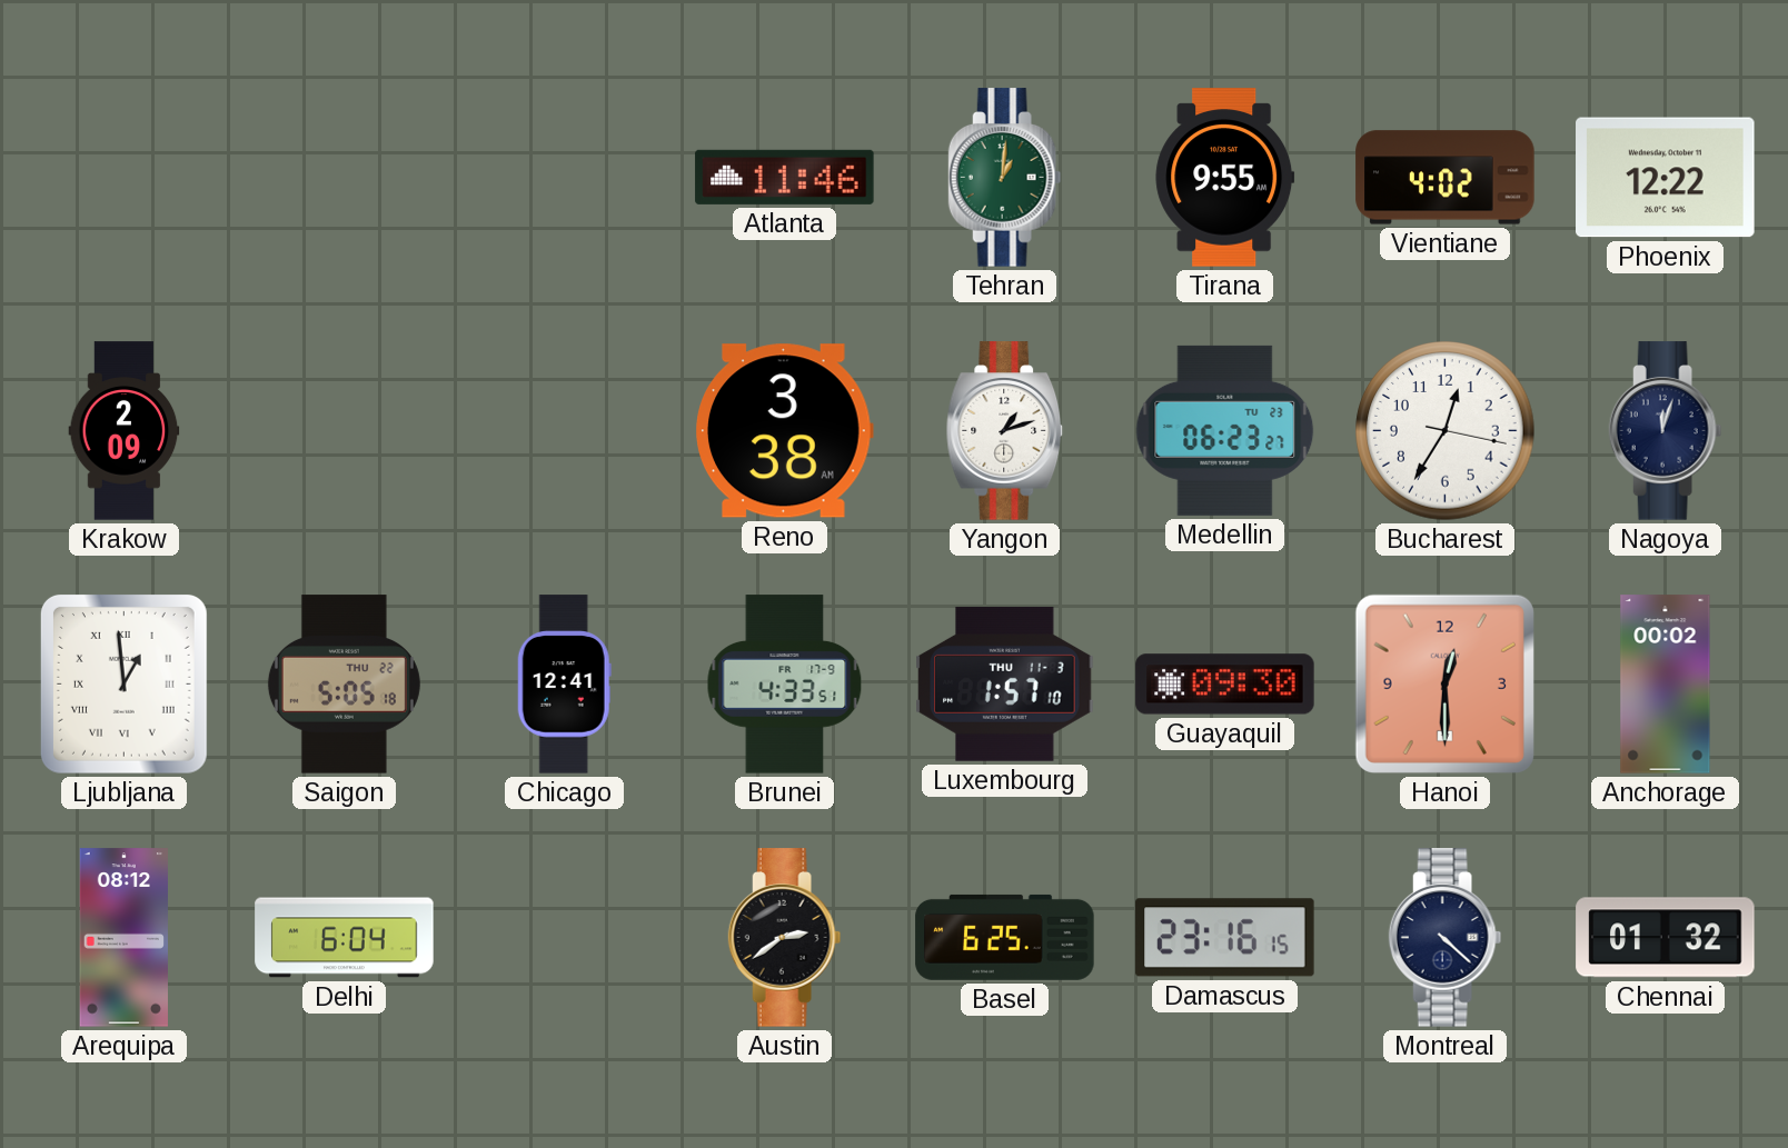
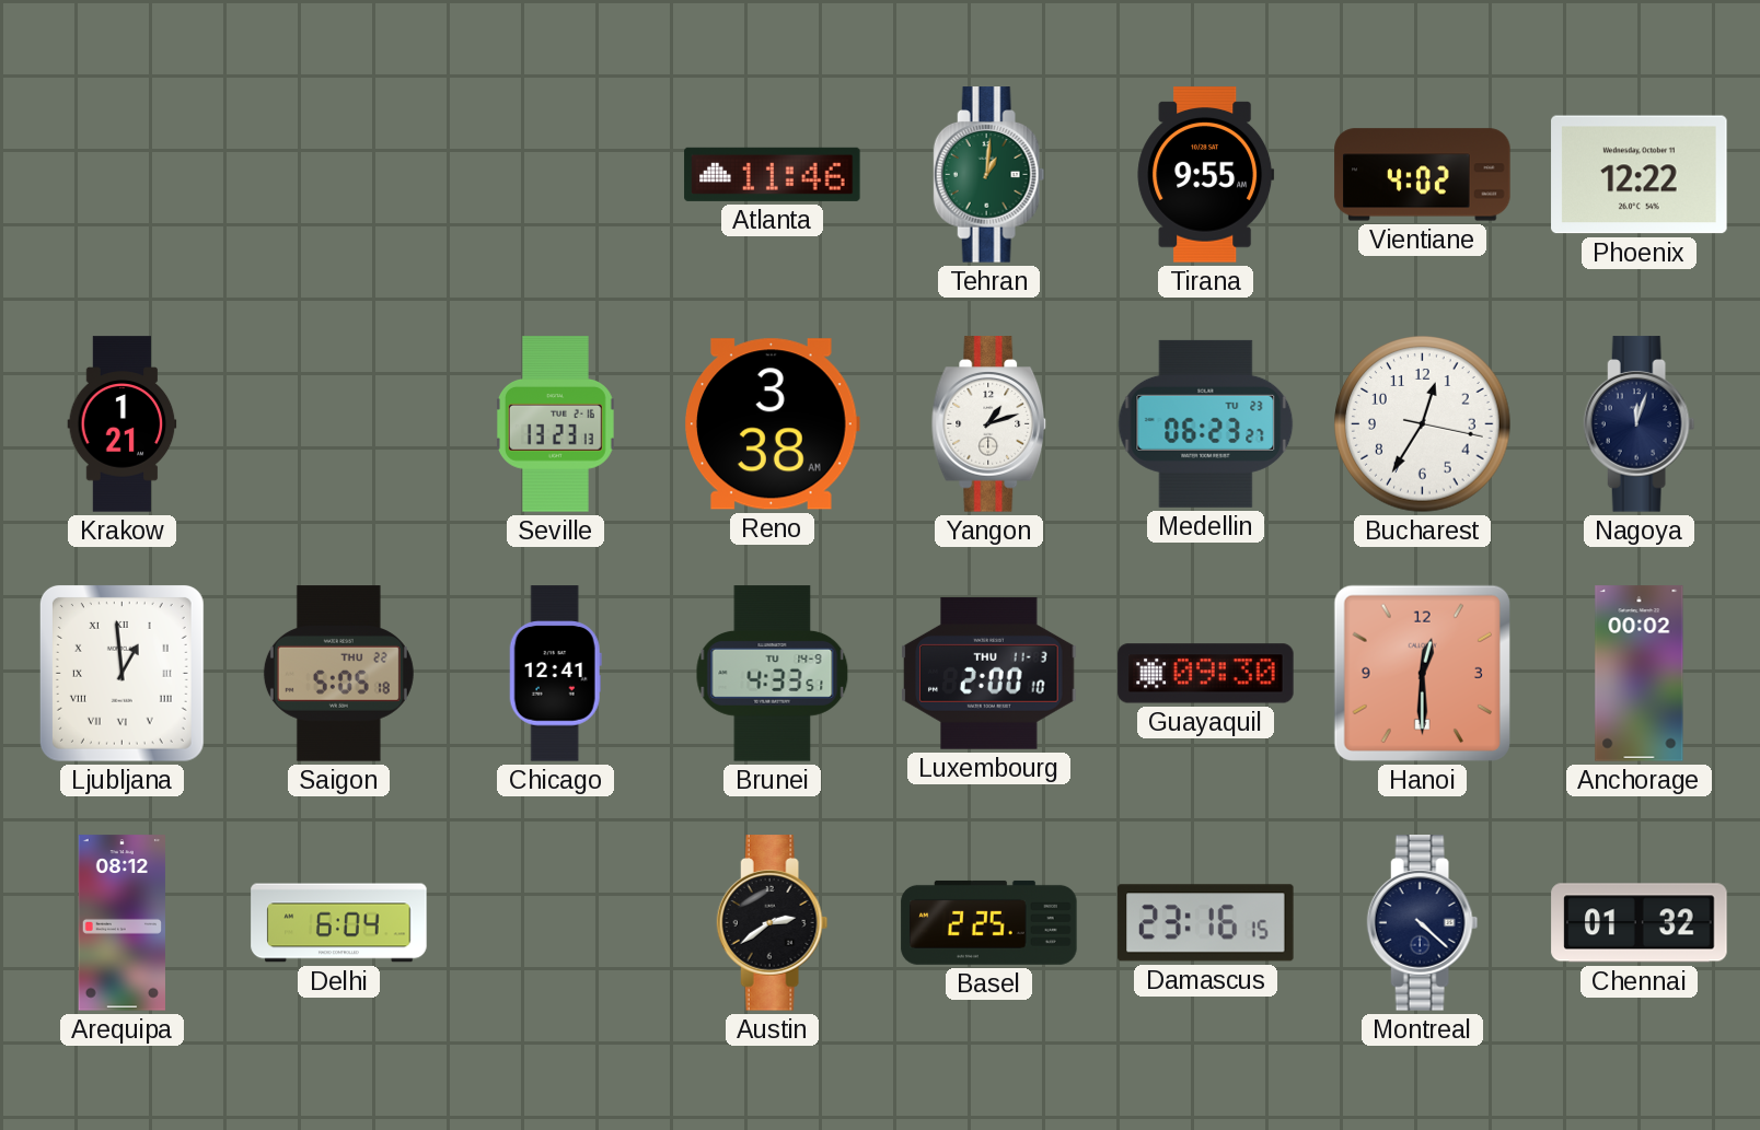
Krakow: 2:09 -> 1:21 (123, 424)
Seville: none -> 13:23 (556, 424)
Brunei date: FR 17-9 -> TU 14-9 (773, 674)
Luxembourg: 1:57 -> 2:00 (989, 673)
Basel: 6:25 -> 2:25 (989, 922)
